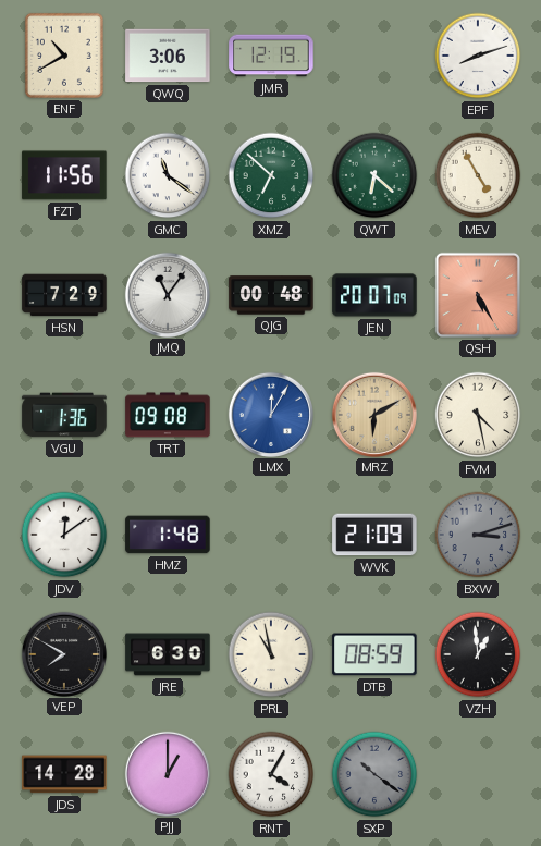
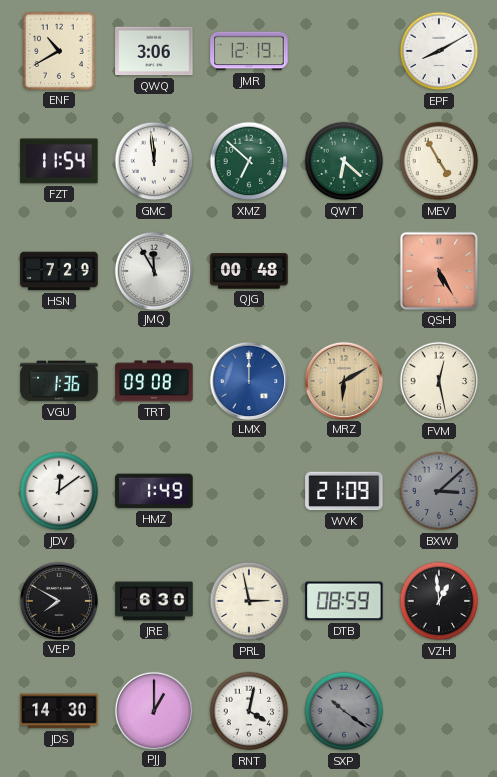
EPF: 8:12 -> 8:10 (439, 51)
FZT: 11:56 -> 11:54 (59, 161)
GMC: 11:21 -> 11:59 (154, 161)
JMQ: 11:06 -> 11:55 (153, 270)
JEN: 20:07 -> none (374, 295)
LMX: 12:05 -> 12:00 (248, 380)
FVM: 4:28 -> 12:28 (439, 381)
HMZ: 1:48 -> 1:49 (154, 491)
BXW: 3:12 -> 3:08 (439, 491)
PRL: 10:58 -> 2:58 (249, 601)
JDS: 14:28 -> 14:30 (59, 711)
RNT: 4:05 -> 4:02 (249, 711)
